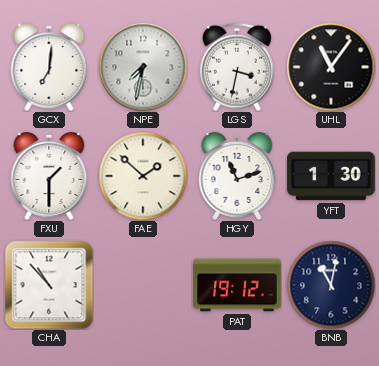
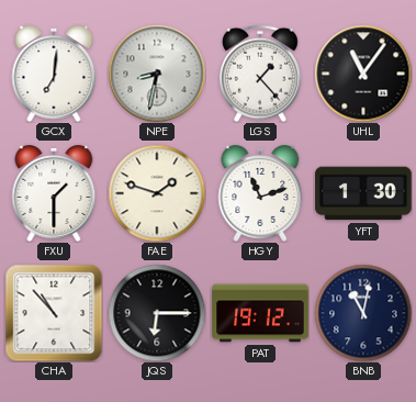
NPE: 7:32 -> 8:32 (157, 74)
LGS: 3:32 -> 1:23 (261, 74)
FAE: 1:52 -> 1:48 (157, 193)
JQS: none -> 6:15 (157, 313)
